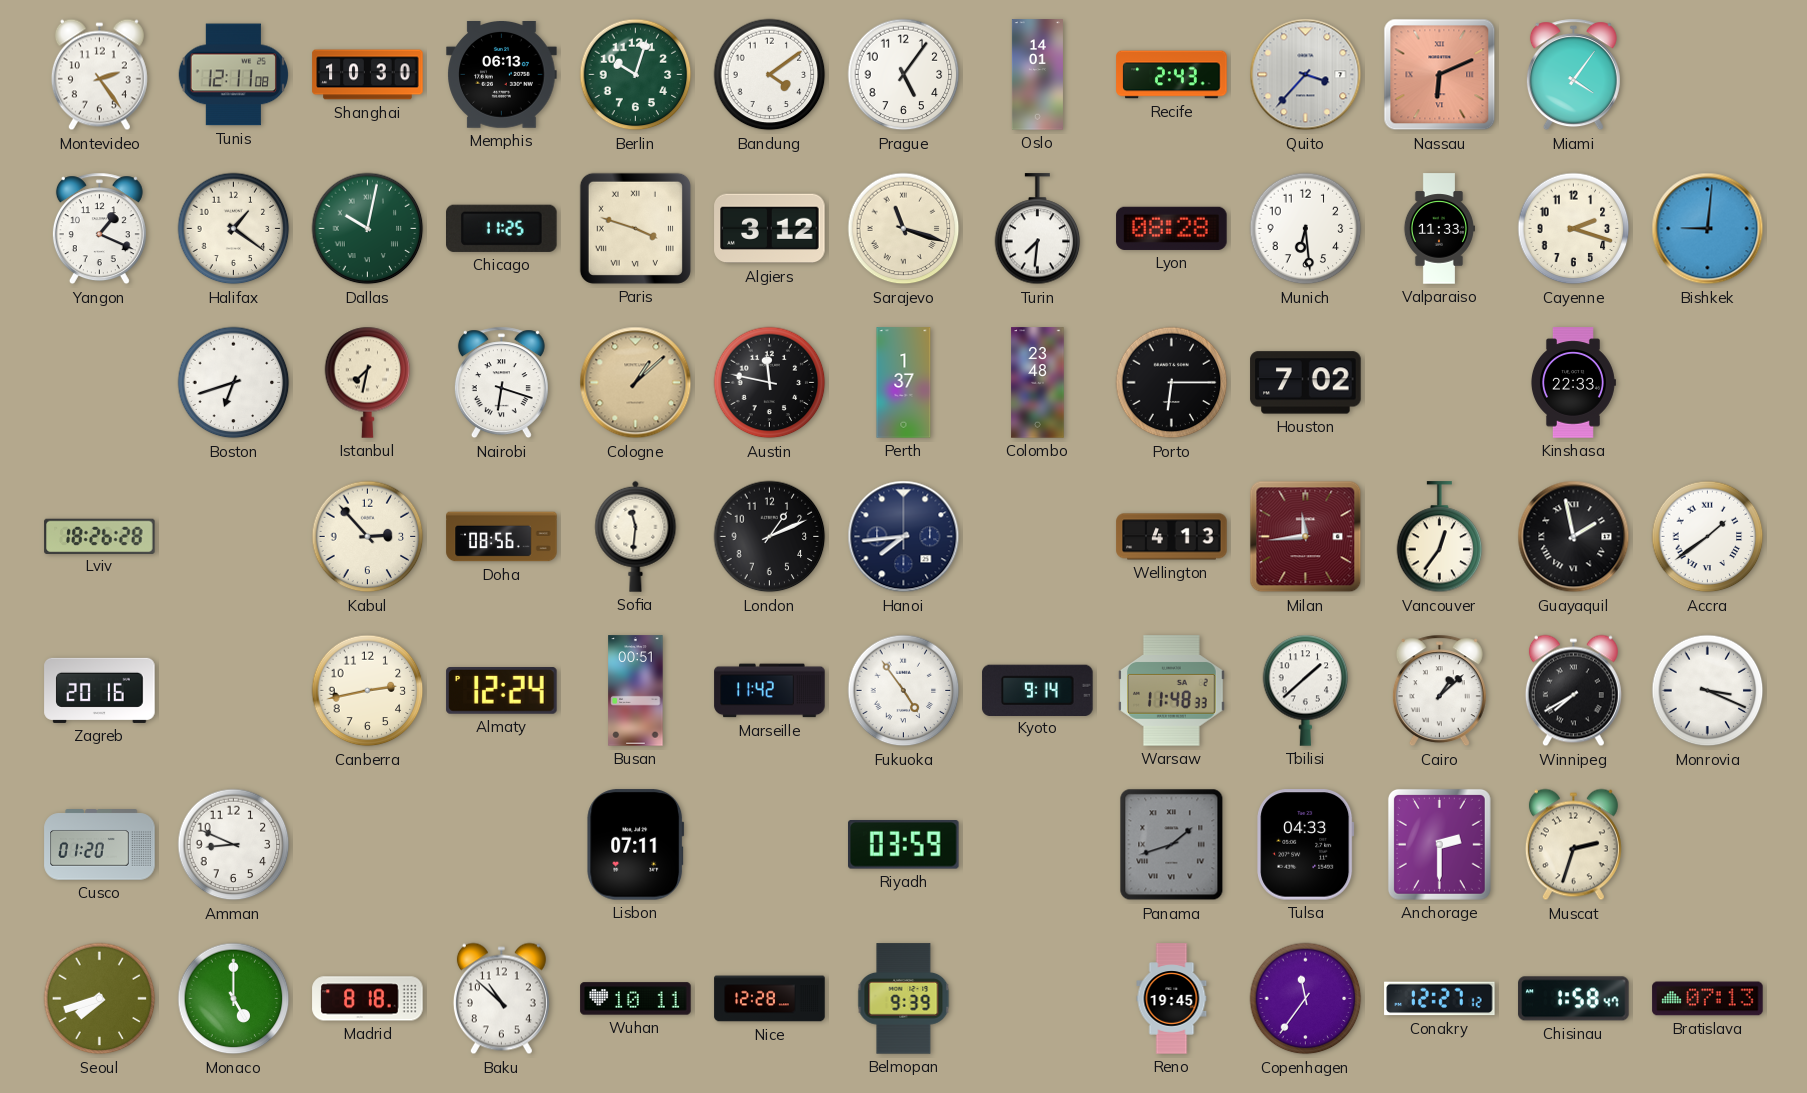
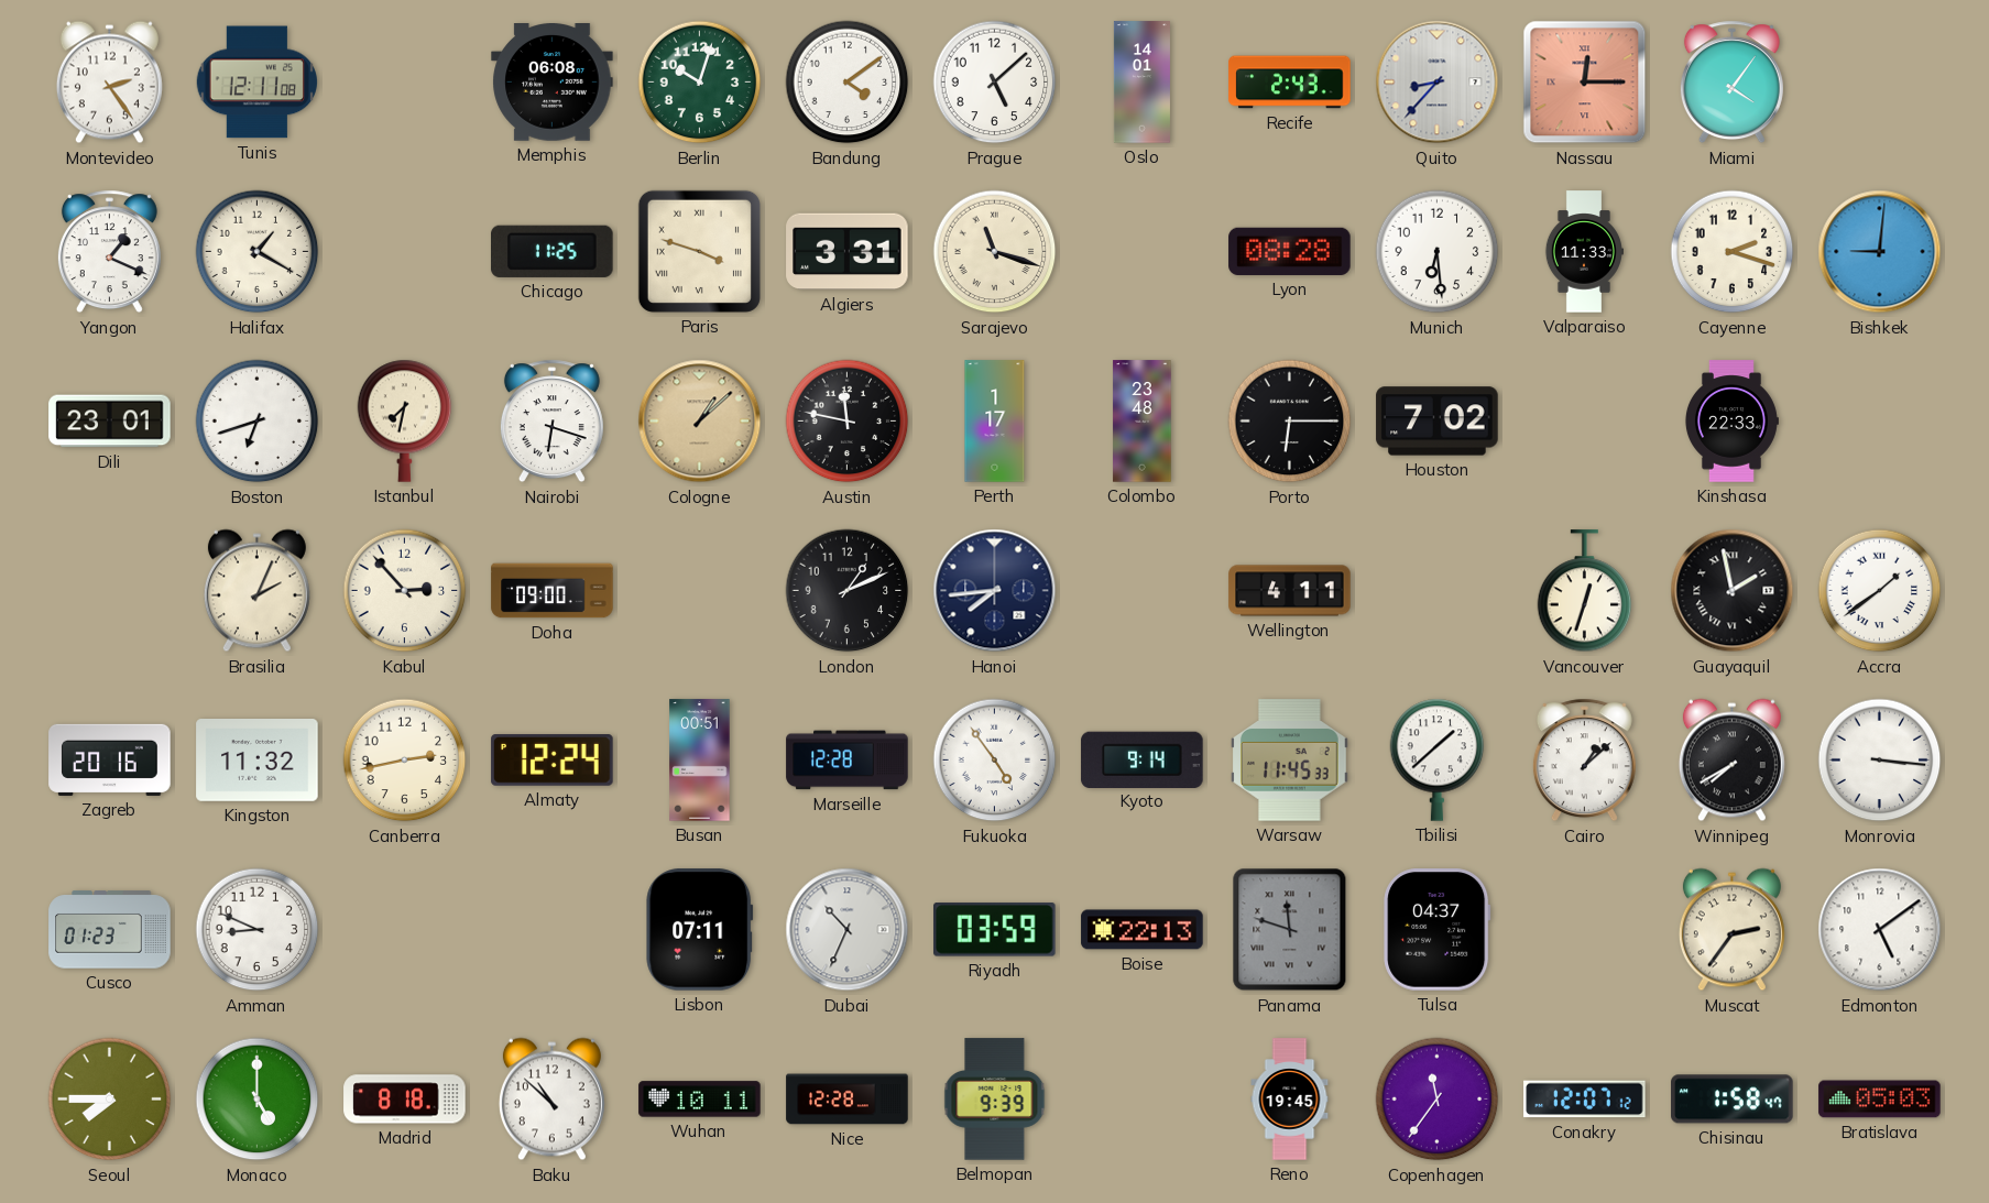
Shanghai: 10:30 -> none (368, 75)
Memphis: 06:13 -> 06:08 (553, 83)
Prague: 5:06 -> 5:08 (995, 83)
Quito: 3:37 -> 8:37 (1438, 83)
Nassau: 6:11 -> 12:15 (1585, 83)
Halifax: 1:21 -> 1:20 (258, 252)
Dallas: 10:02 -> none (368, 229)
Algiers: 3:12 -> 3:31 (848, 252)
Turin: 7:31 -> none (1038, 229)
Dili: none -> 23:01 (110, 422)
Perth: 1:37 -> 1:17 (995, 422)
Lviv: 18:26 -> none (100, 536)
Brasilia: none -> 2:04 (256, 591)
Doha: 08:56 -> 09:00 (553, 591)
Sofia: 11:31 -> none (636, 536)
Wellington: 4:13 -> 4:11 (1290, 591)
Milan: 11:44 -> none (1306, 537)
Vancouver: 12:36 -> 12:33 (1585, 591)
Kingston: none -> 11:32 (258, 761)
Marseille: 11:42 -> 12:28 (848, 761)
Warsaw: 11:48 -> 11:45 (1290, 761)
Monrovia: 3:19 -> 3:16 (1880, 761)
Cusco: 01:20 -> 01:23 (110, 930)
Dubai: none -> 10:34 (848, 930)
Boise: none -> 22:13 (1143, 930)
Panama: 1:42 -> 11:48 (1290, 930)
Tulsa: 04:33 -> 04:37 (1438, 930)
Anchorage: 2:30 -> none (1439, 844)
Muscat: 2:33 -> 2:36 (1731, 930)
Edmonton: none -> 5:09 (1880, 930)
Seoul: 7:42 -> 7:45 (110, 1100)
Conakry: 12:27 -> 12:07 (1585, 1100)
Bratislava: 07:13 -> 05:03 (1880, 1100)
